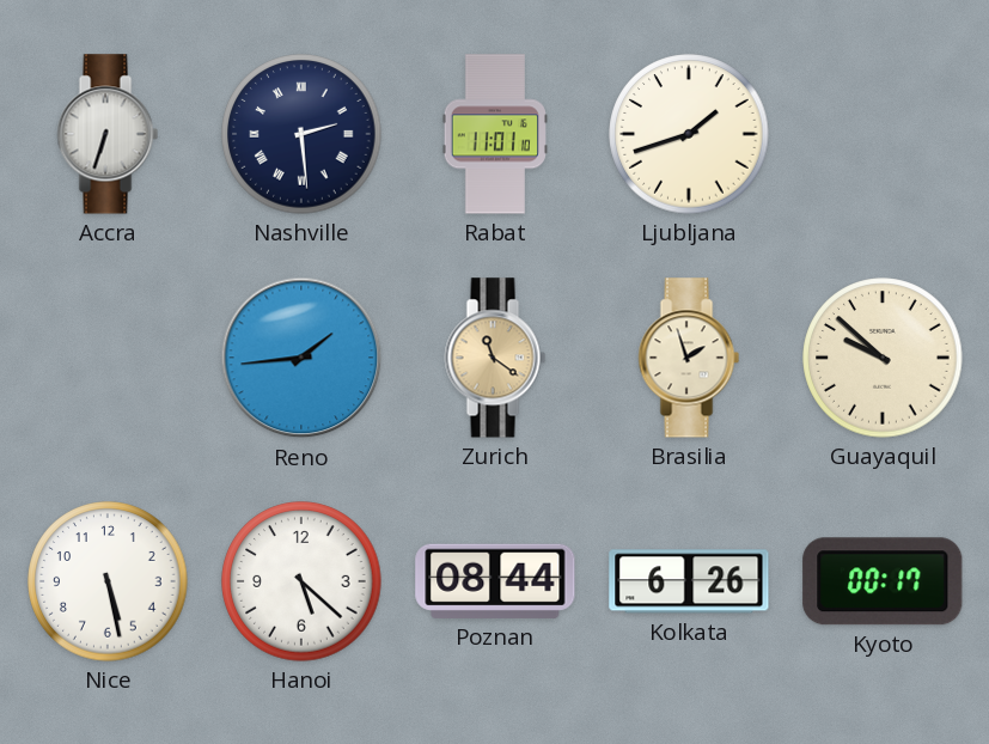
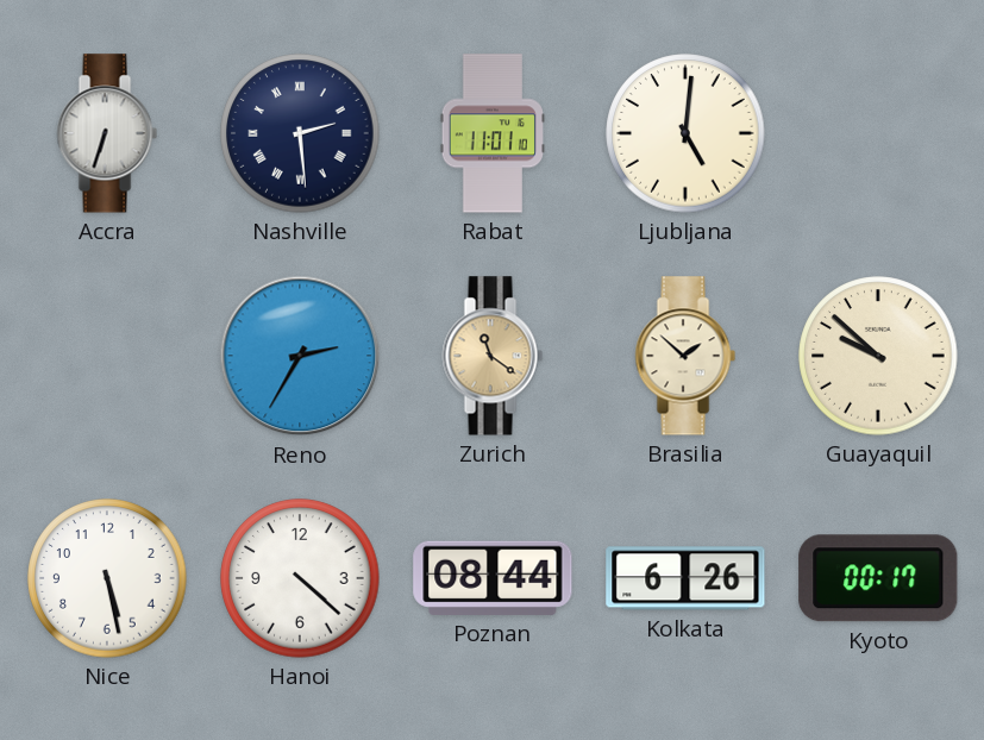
Ljubljana: 1:42 -> 5:01 (685, 133)
Reno: 1:44 -> 2:35 (300, 356)
Brasilia: 1:57 -> 1:52 (685, 356)
Hanoi: 5:22 -> 4:22 (300, 578)
